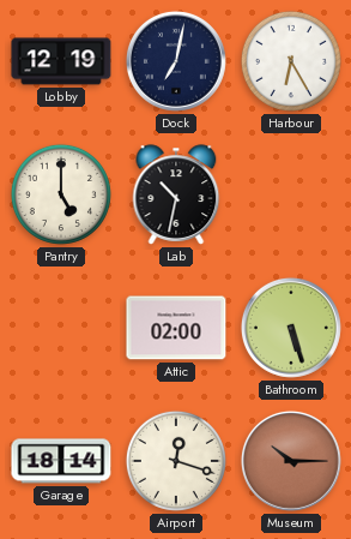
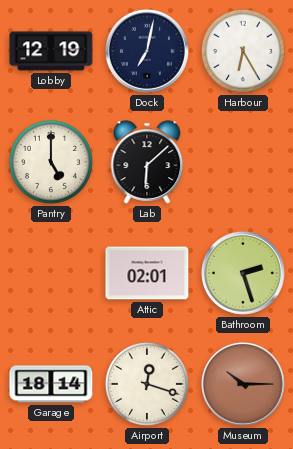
Lab: 10:32 -> 6:08 (147, 162)
Attic: 02:00 -> 02:01 (147, 273)
Bathroom: 5:27 -> 2:27 (243, 273)
